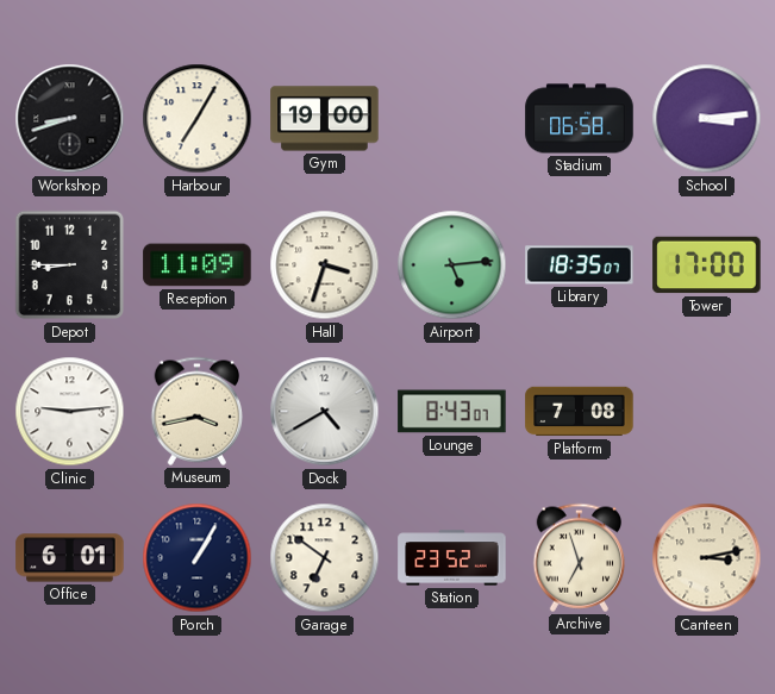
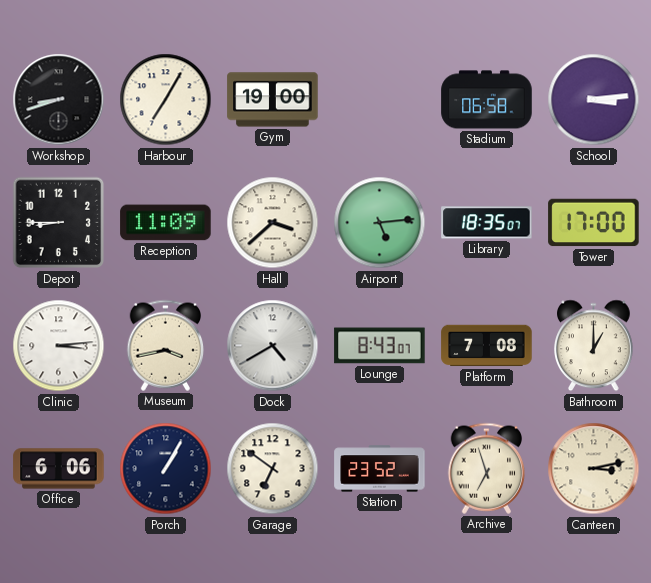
Hall: 3:33 -> 3:38 (273, 223)
Clinic: 9:14 -> 3:14 (59, 346)
Bathroom: none -> 1:00 (594, 346)
Office: 6:01 -> 6:06 (59, 469)
